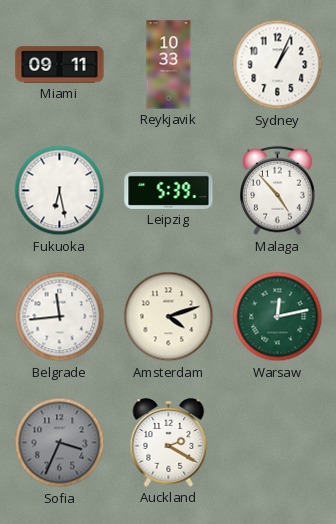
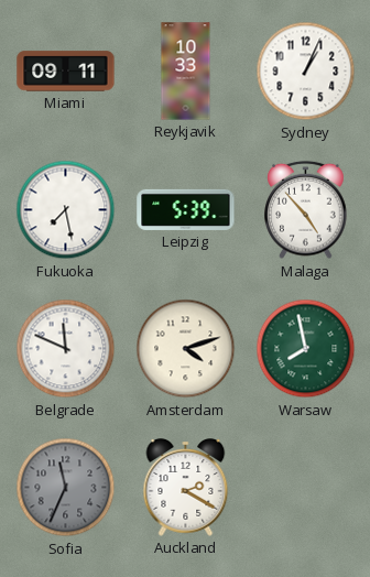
Fukuoka: 6:28 -> 7:28 (66, 210)
Belgrade: 11:44 -> 11:49 (66, 349)
Warsaw: 12:13 -> 7:58 (306, 349)
Sofia: 3:34 -> 11:34 (66, 488)
